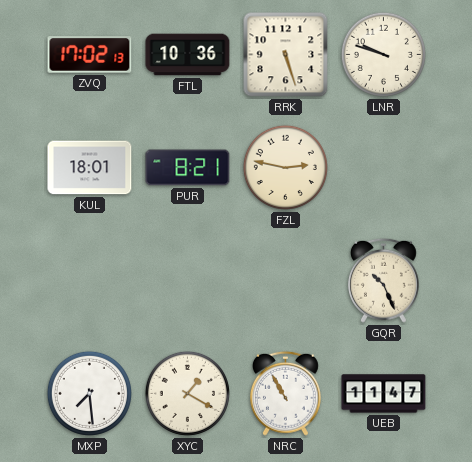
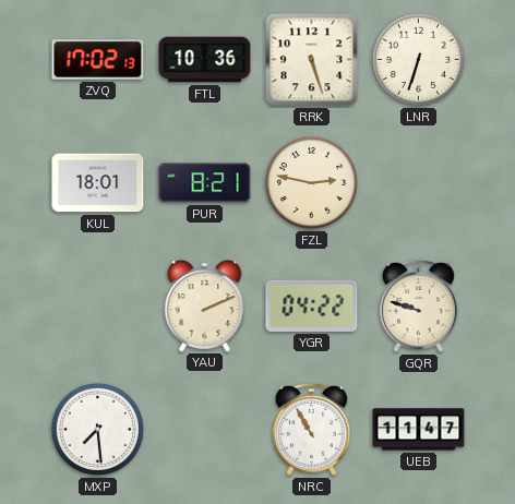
LNR: 9:48 -> 6:33 (418, 59)
YAU: none -> 2:11 (205, 305)
YGR: none -> 04:22 (312, 305)
GQR: 10:26 -> 9:48 (418, 305)
XYC: 1:20 -> none (187, 393)
